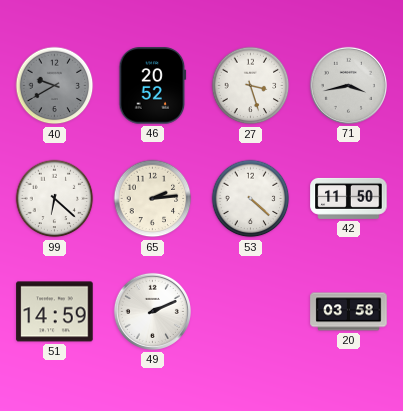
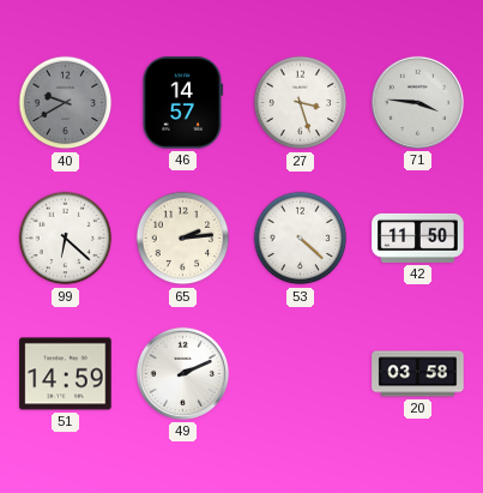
46: 20:52 -> 14:57 (183, 103)
71: 3:43 -> 3:46 (417, 102)
